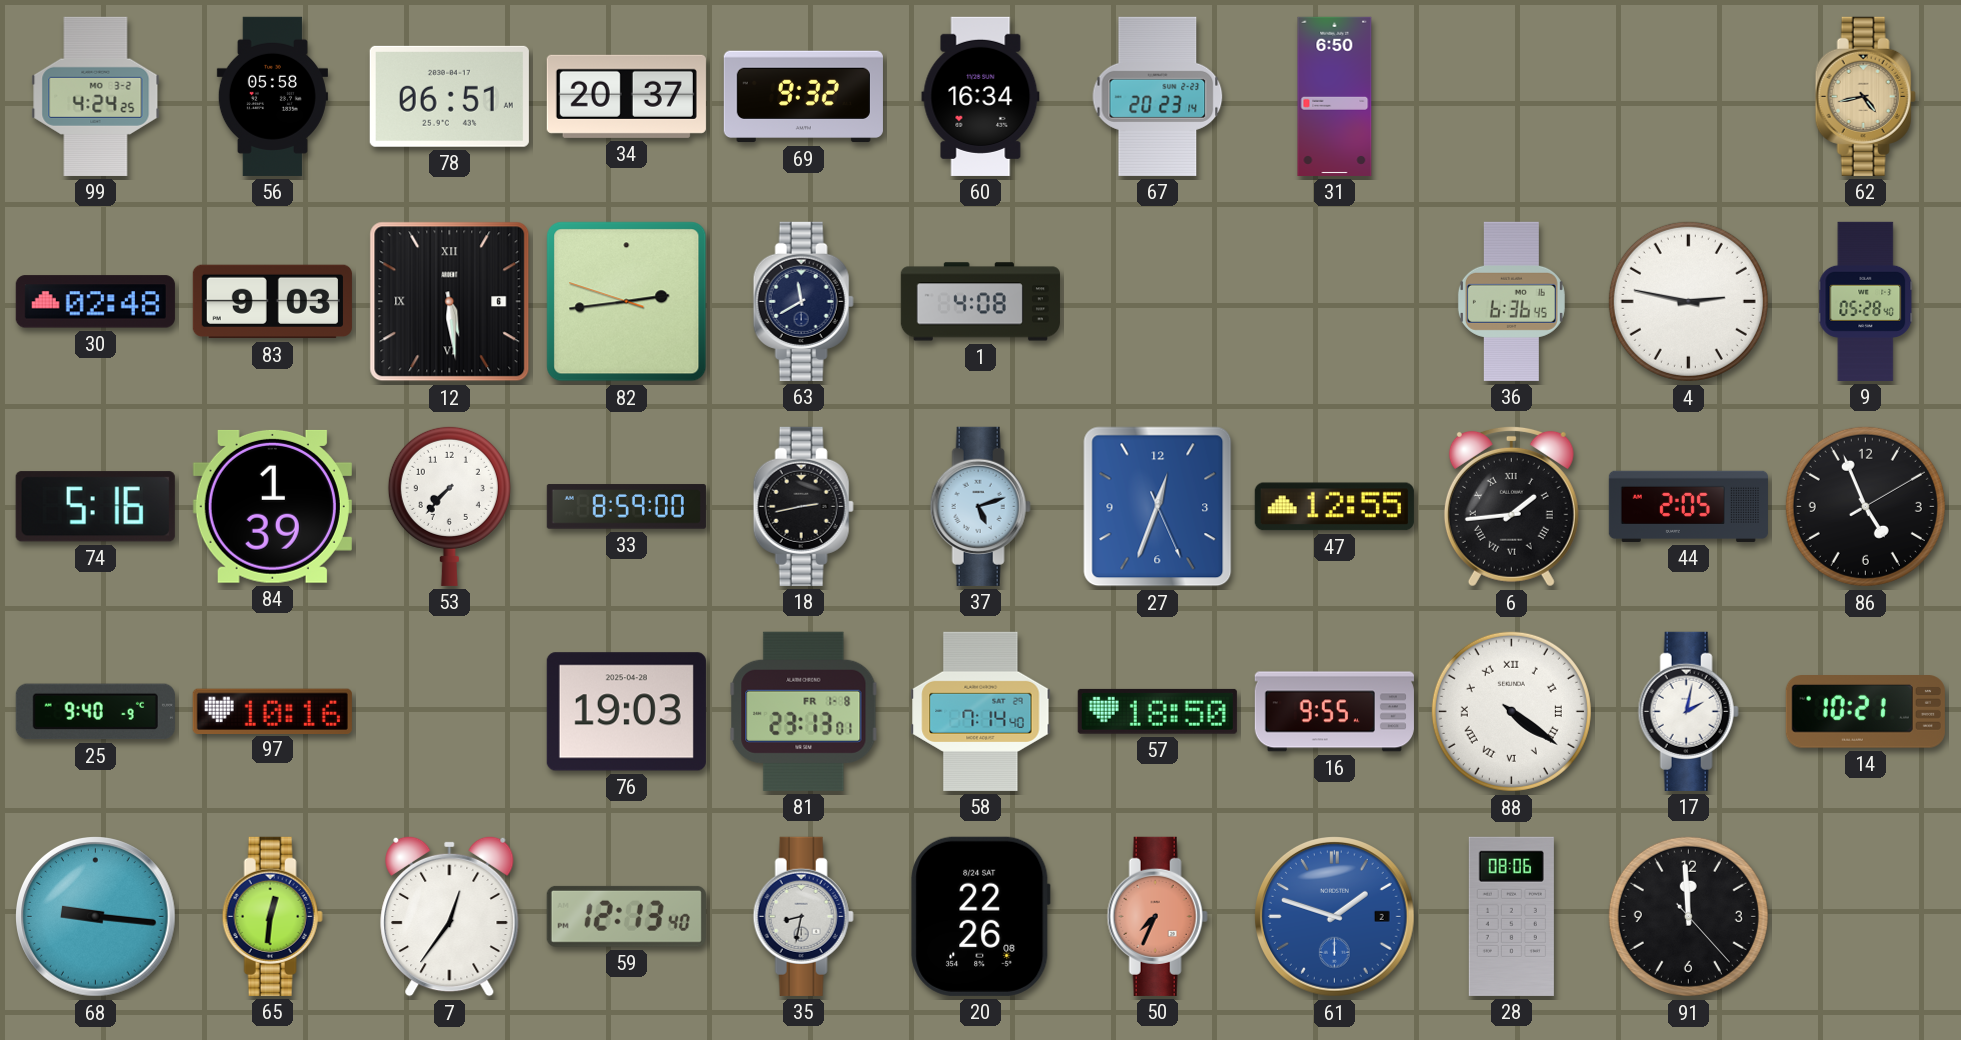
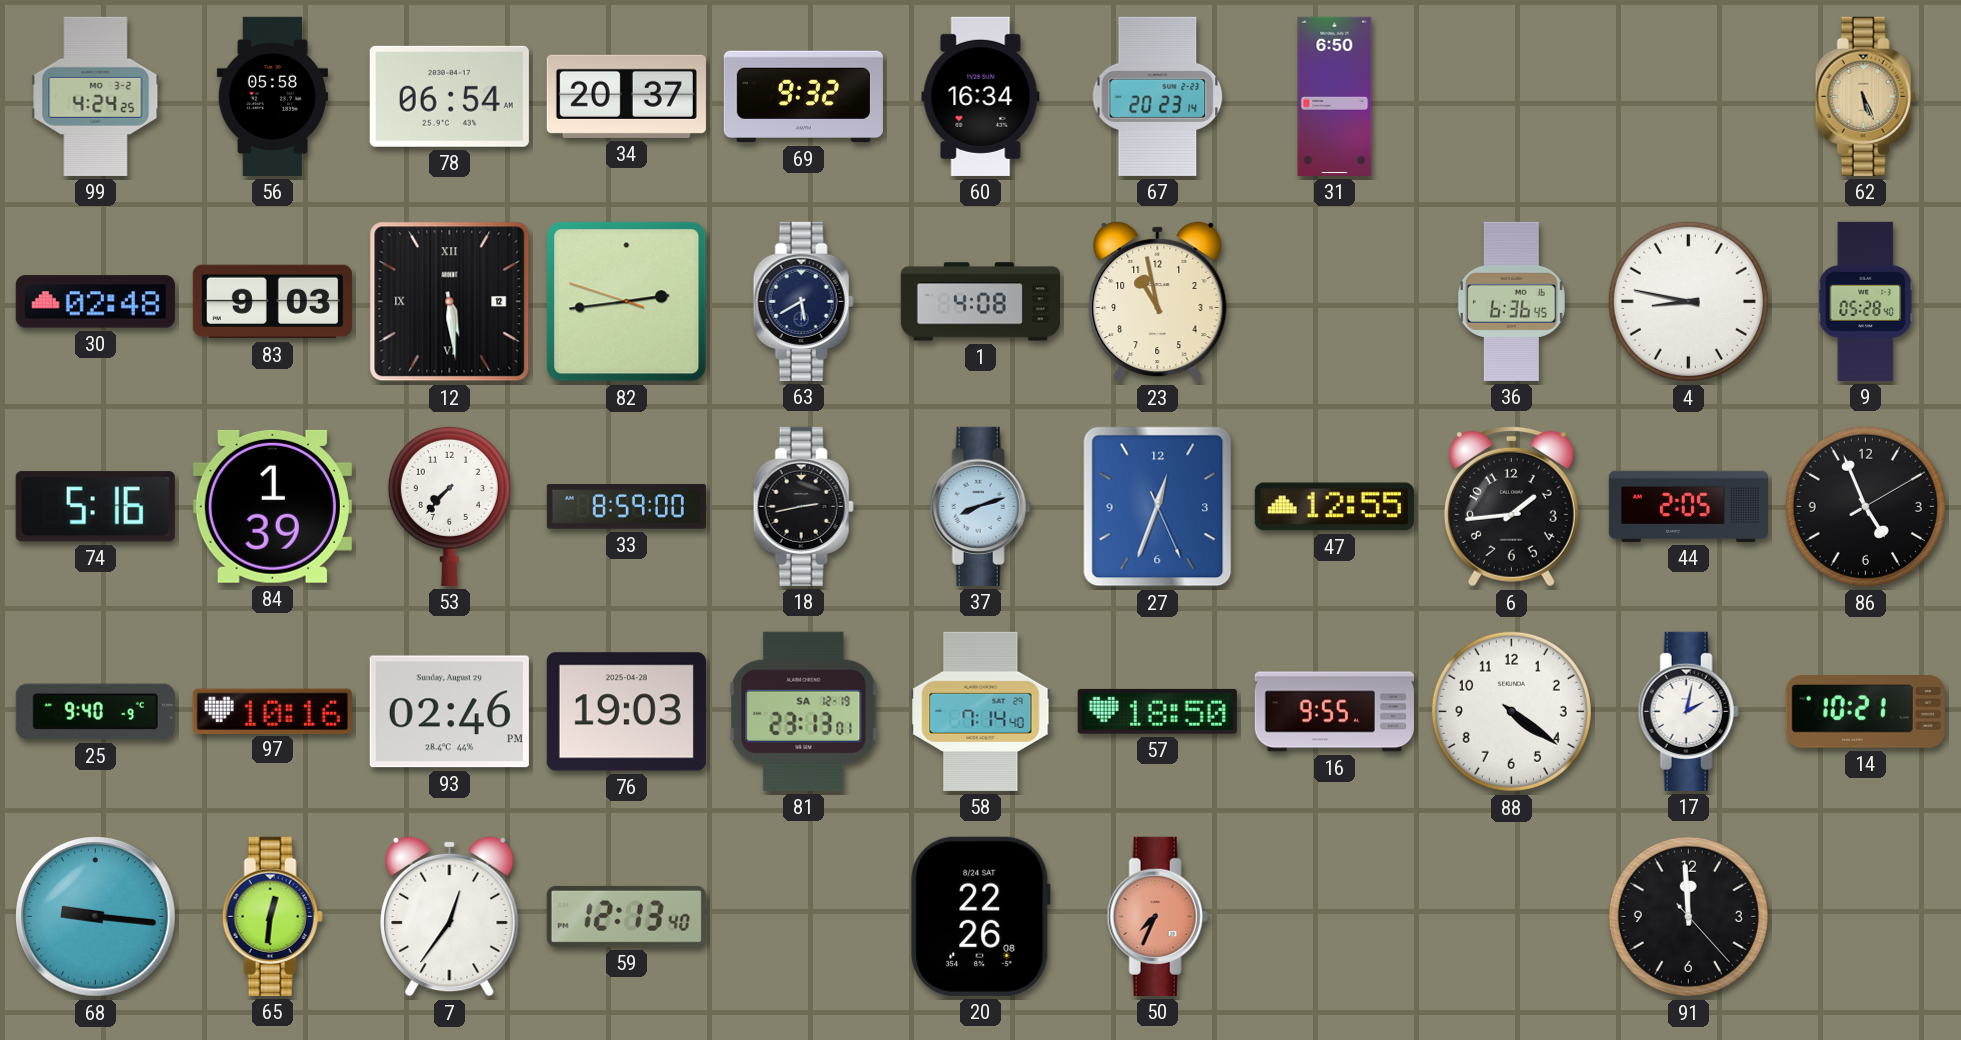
78: 06:51 -> 06:54 (449, 96)
62: 4:43 -> 5:26 (1865, 96)
12 date: 6 -> 12 (450, 302)
63: 11:40 -> 5:40 (803, 301)
23: none -> 10:58 (1158, 301)
4: 2:47 -> 8:47 (1688, 301)
37: 5:12 -> 8:12 (980, 506)
6 numerals: Roman -> Arabic (1511, 506)
93: none -> 02:46 (449, 712)
81 date: FR 1-8 -> SA 12-19 (804, 711)
88 numerals: Roman -> Arabic (1511, 711)
35: 8:32 -> none (803, 916)
61: 1:48 -> none (1335, 917)
28: 08:06 -> none (1511, 916)
